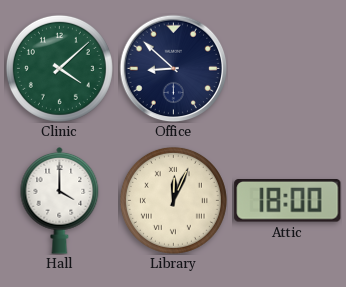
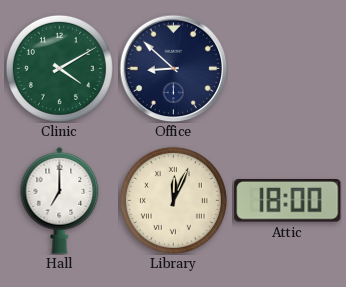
Clinic: 4:08 -> 4:10 (59, 68)
Hall: 4:00 -> 7:00 (60, 200)
